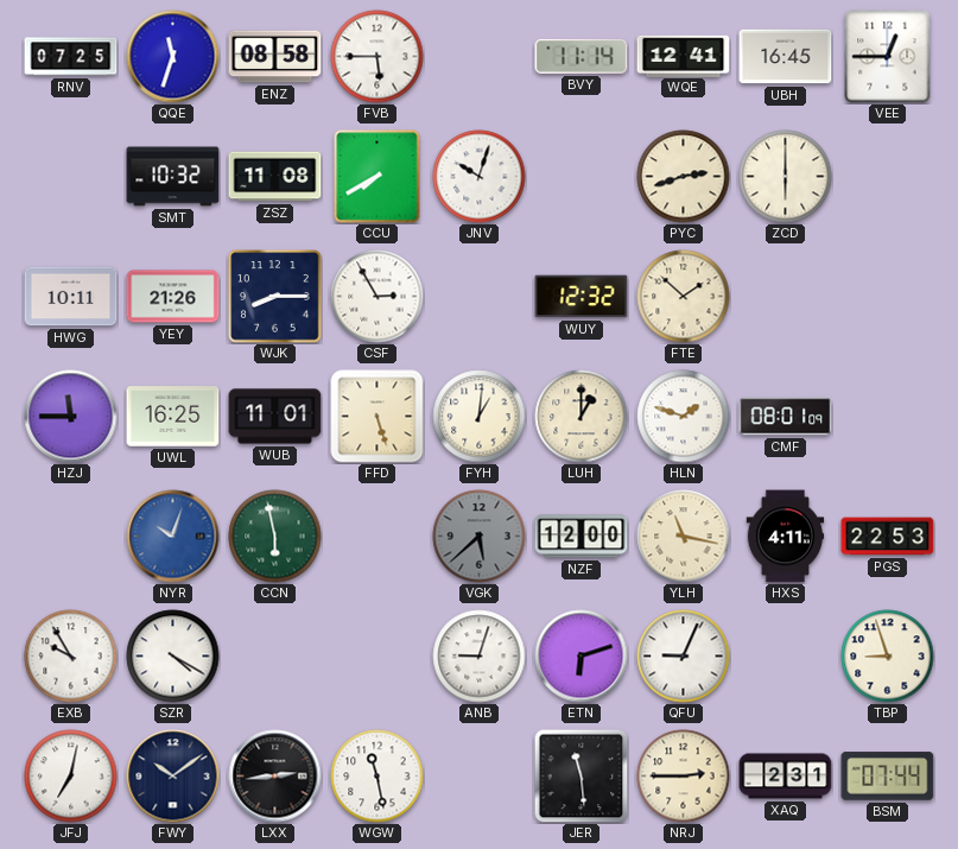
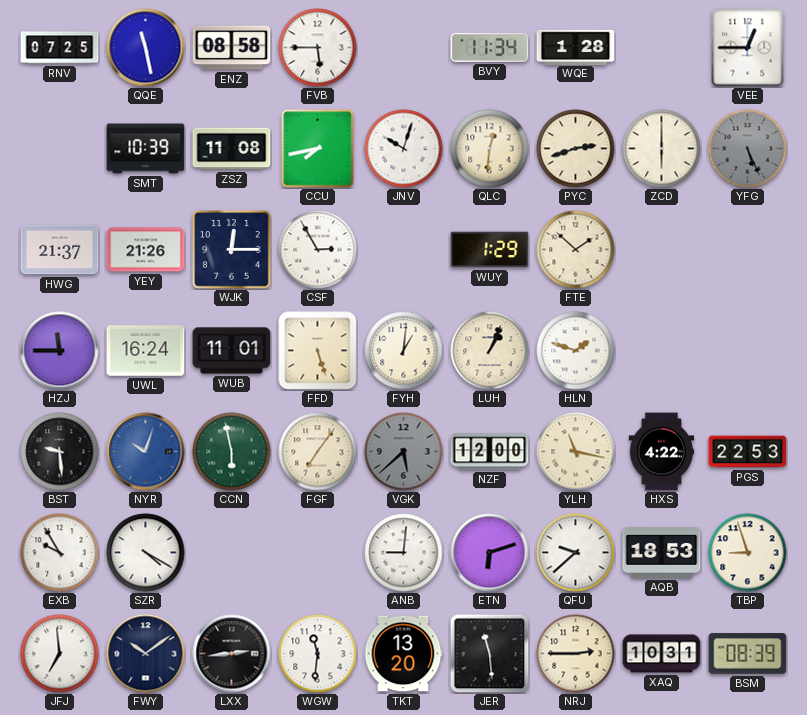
QQE: 11:33 -> 11:28 (146, 48)
BVY: 11:14 -> 11:34 (490, 47)
WQE: 12:41 -> 1:28 (576, 47)
UBH: 16:45 -> none (786, 57)
SMT: 10:32 -> 10:39 (146, 149)
CCU: 7:40 -> 7:43 (318, 149)
QLC: none -> 12:31 (490, 149)
YFG: none -> 5:26 (748, 149)
HWG: 10:11 -> 21:37 (60, 250)
WJK: 8:15 -> 12:15 (232, 250)
WUY: 12:32 -> 1:29 (490, 250)
UWL: 16:25 -> 16:24 (146, 351)
LUH: 1:00 -> 1:04 (490, 351)
CMF: 08:01 -> none (786, 417)
BST: none -> 9:29 (60, 452)
FGF: none -> 7:06 (318, 452)
HXS: 4:11 -> 4:22 (662, 452)
ANB: 9:03 -> 9:01 (404, 553)
QFU: 9:04 -> 9:38 (576, 553)
AQB: none -> 18:53 (662, 552)
JFJ: 7:02 -> 6:59 (60, 654)
WGW: 11:28 -> 11:31 (318, 654)
TKT: none -> 13:20 (403, 654)
XAQ: 2:31 -> 10:31 (662, 654)
BSM: 07:44 -> 08:39 (748, 654)
